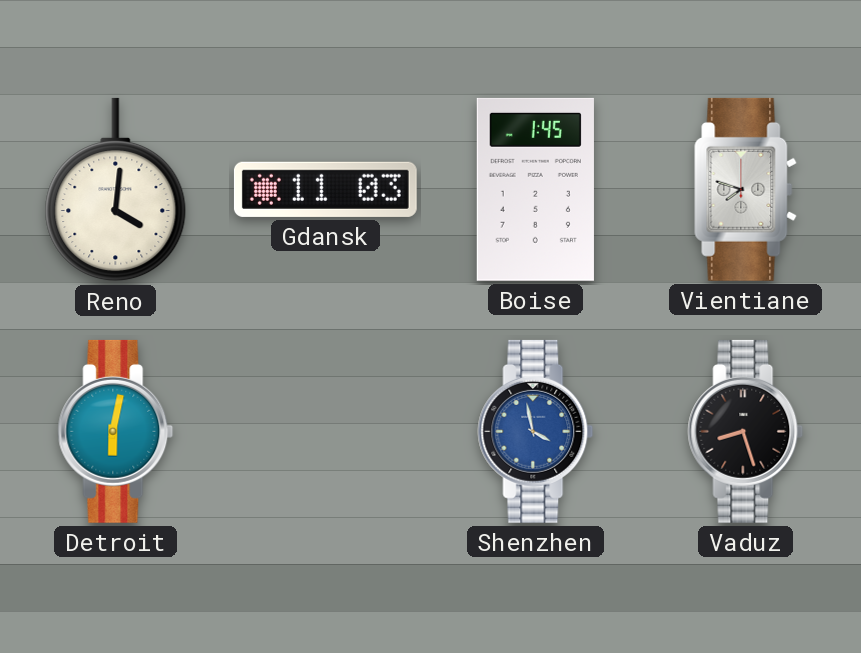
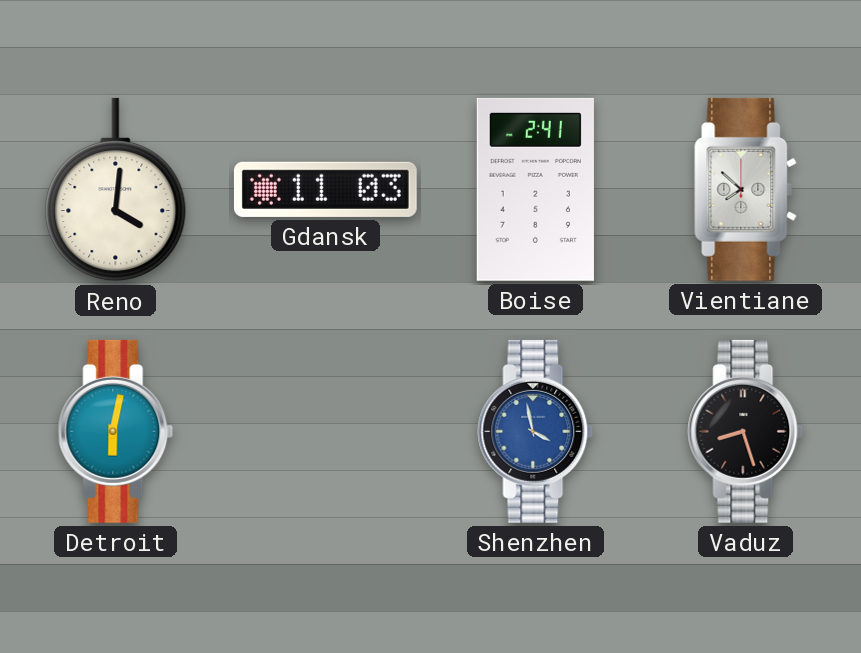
Boise: 1:45 -> 2:41 (535, 189)
Vientiane: 7:48 -> 7:52 (746, 189)
